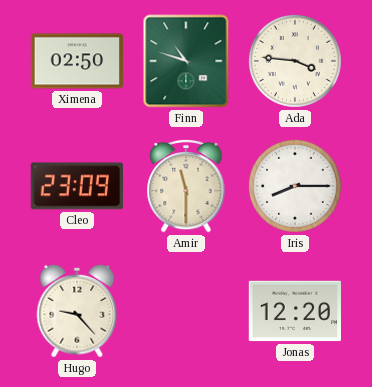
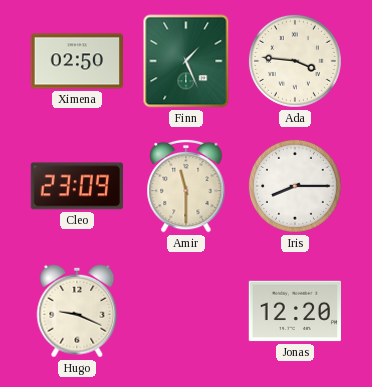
Finn: 10:48 -> 1:26 (186, 61)
Hugo: 9:23 -> 9:19 (77, 311)
